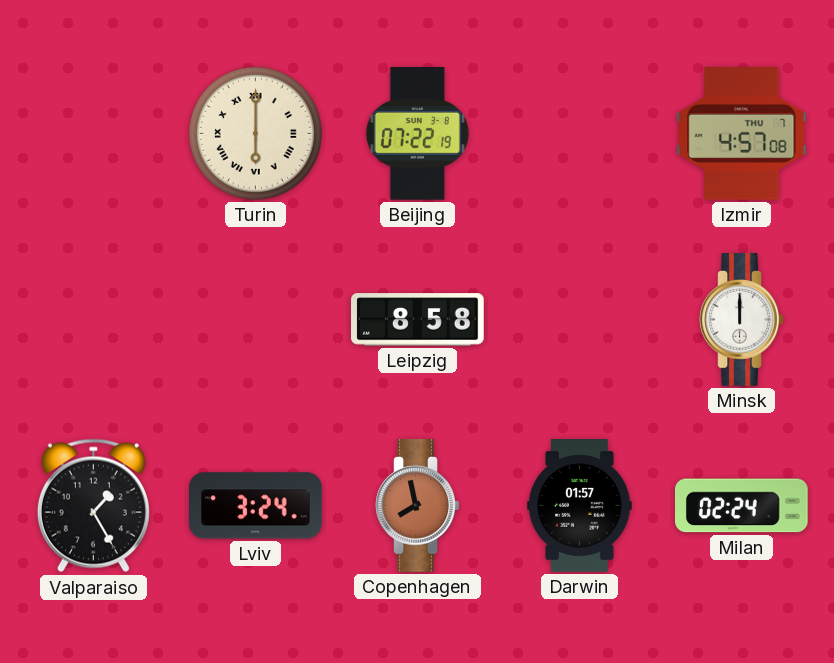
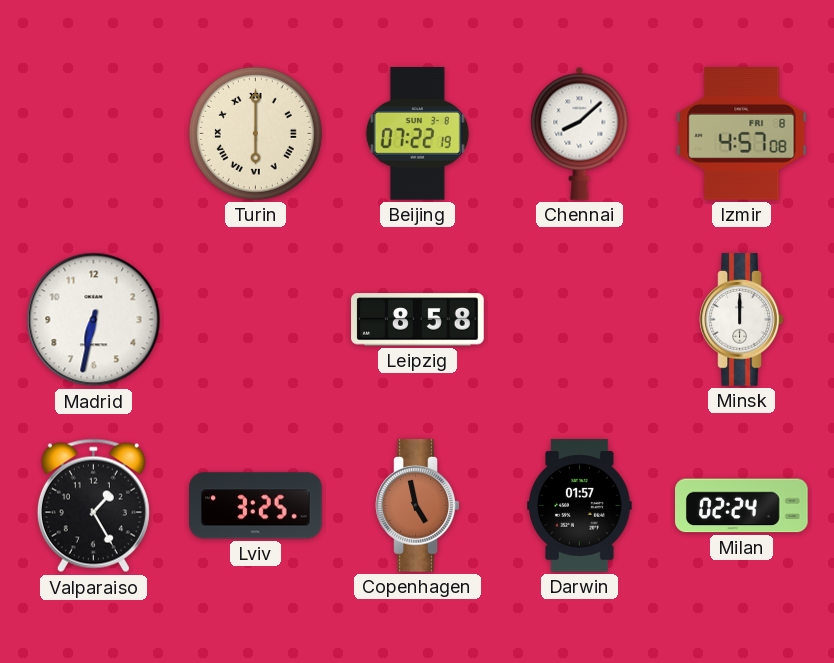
Chennai: none -> 8:08 (580, 133)
Izmir date: THU 7 -> FRI 8 (742, 134)
Madrid: none -> 6:32 (94, 320)
Lviv: 3:24 -> 3:25 (256, 506)
Copenhagen: 7:58 -> 4:58 (418, 506)
